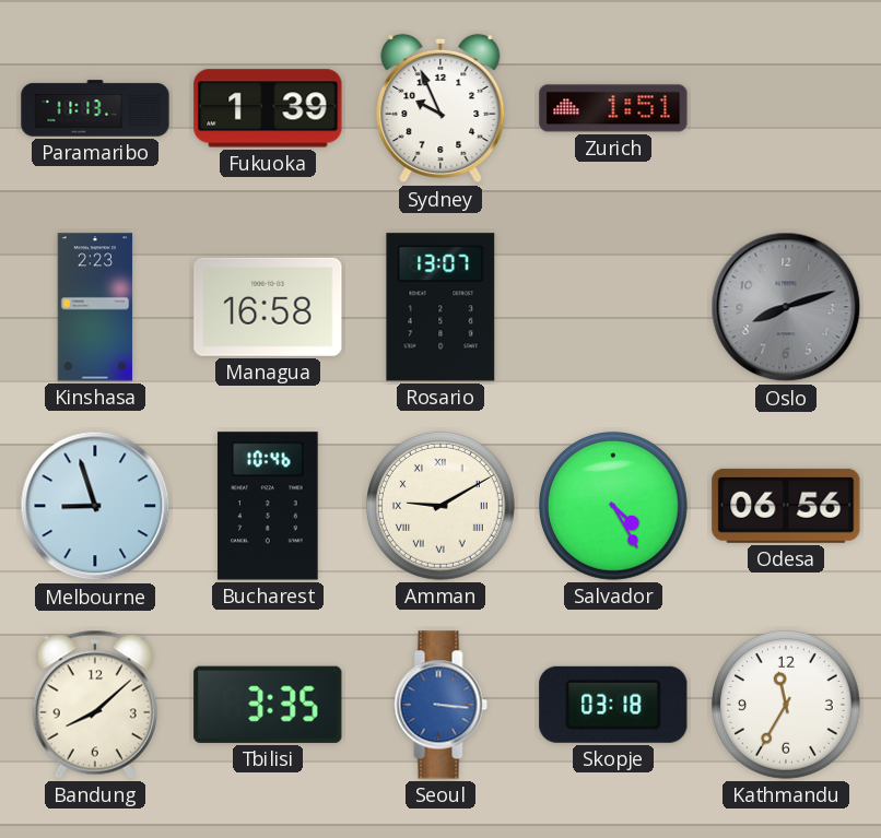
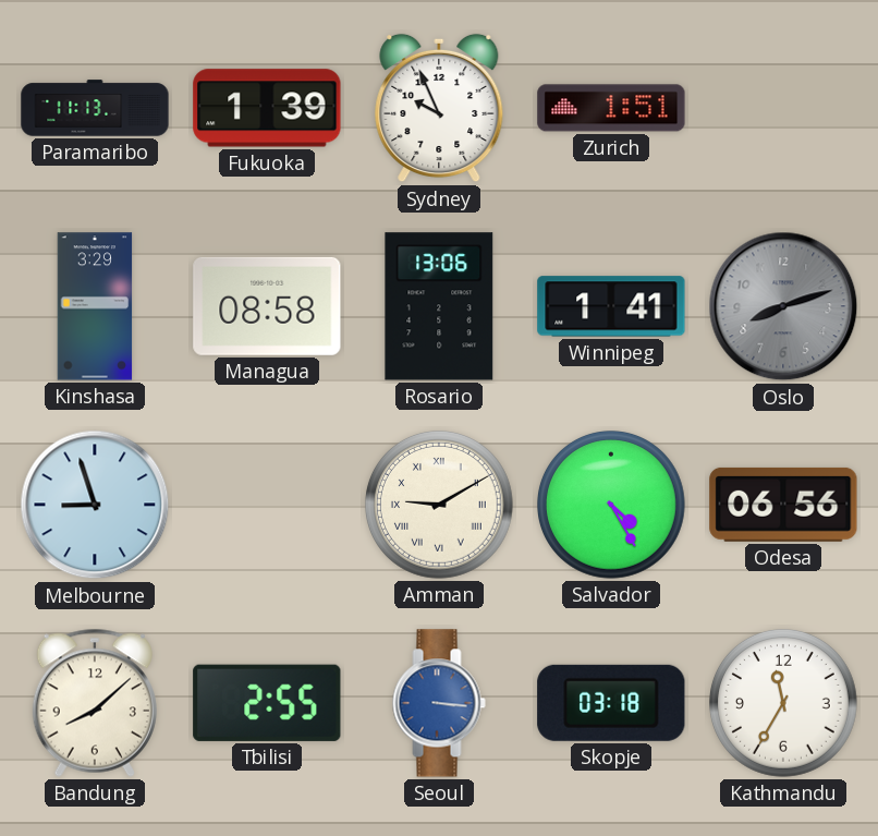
Kinshasa: 2:23 -> 3:29 (95, 306)
Managua: 16:58 -> 08:58 (267, 306)
Rosario: 13:07 -> 13:06 (439, 306)
Winnipeg: none -> 1:41 (611, 306)
Bucharest: 10:46 -> none (268, 506)
Tbilisi: 3:35 -> 2:55 (267, 703)
